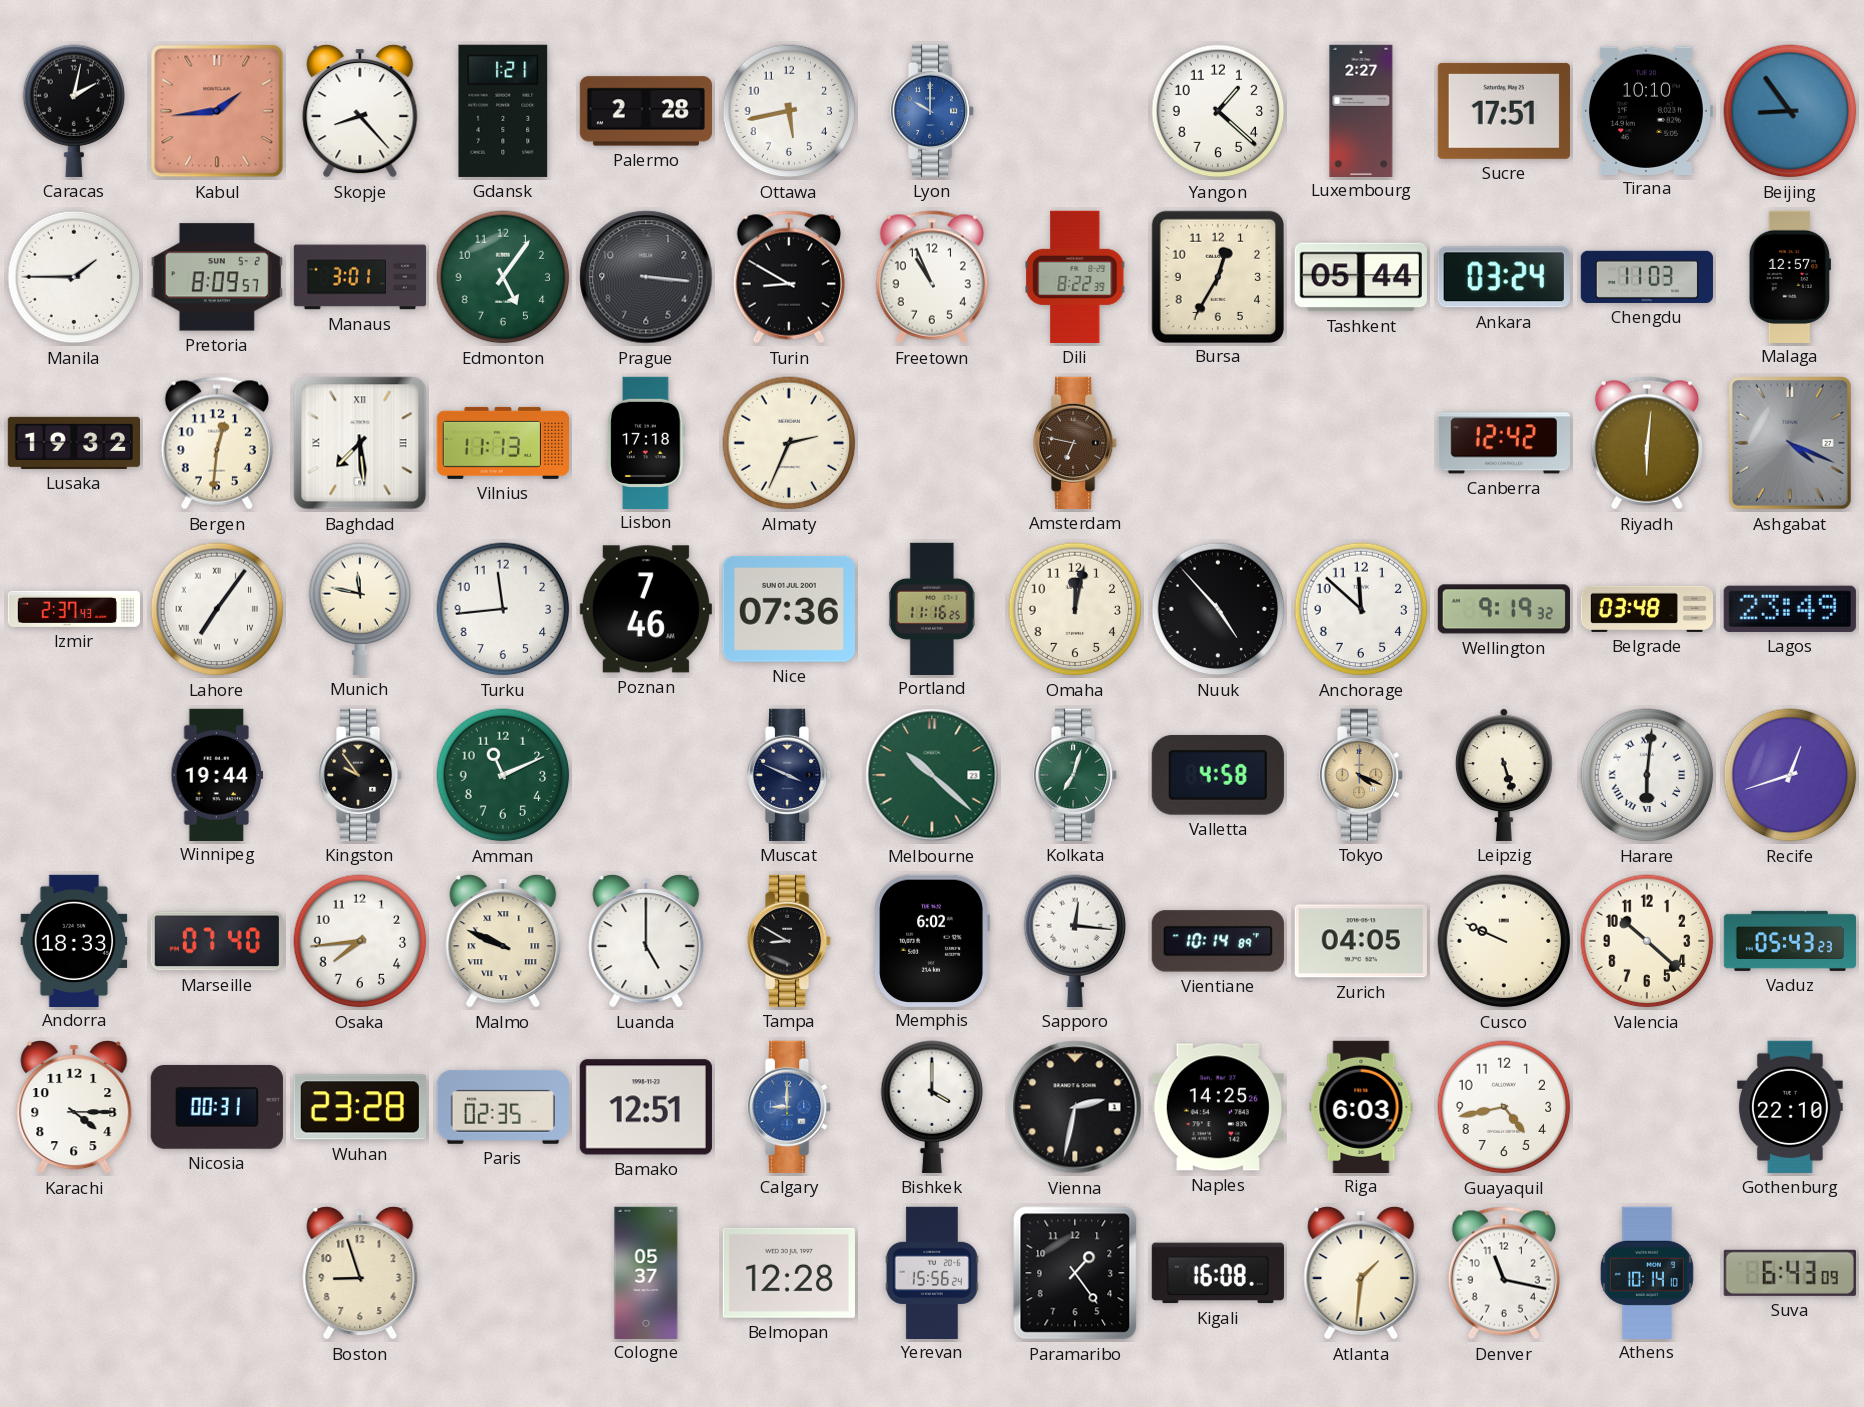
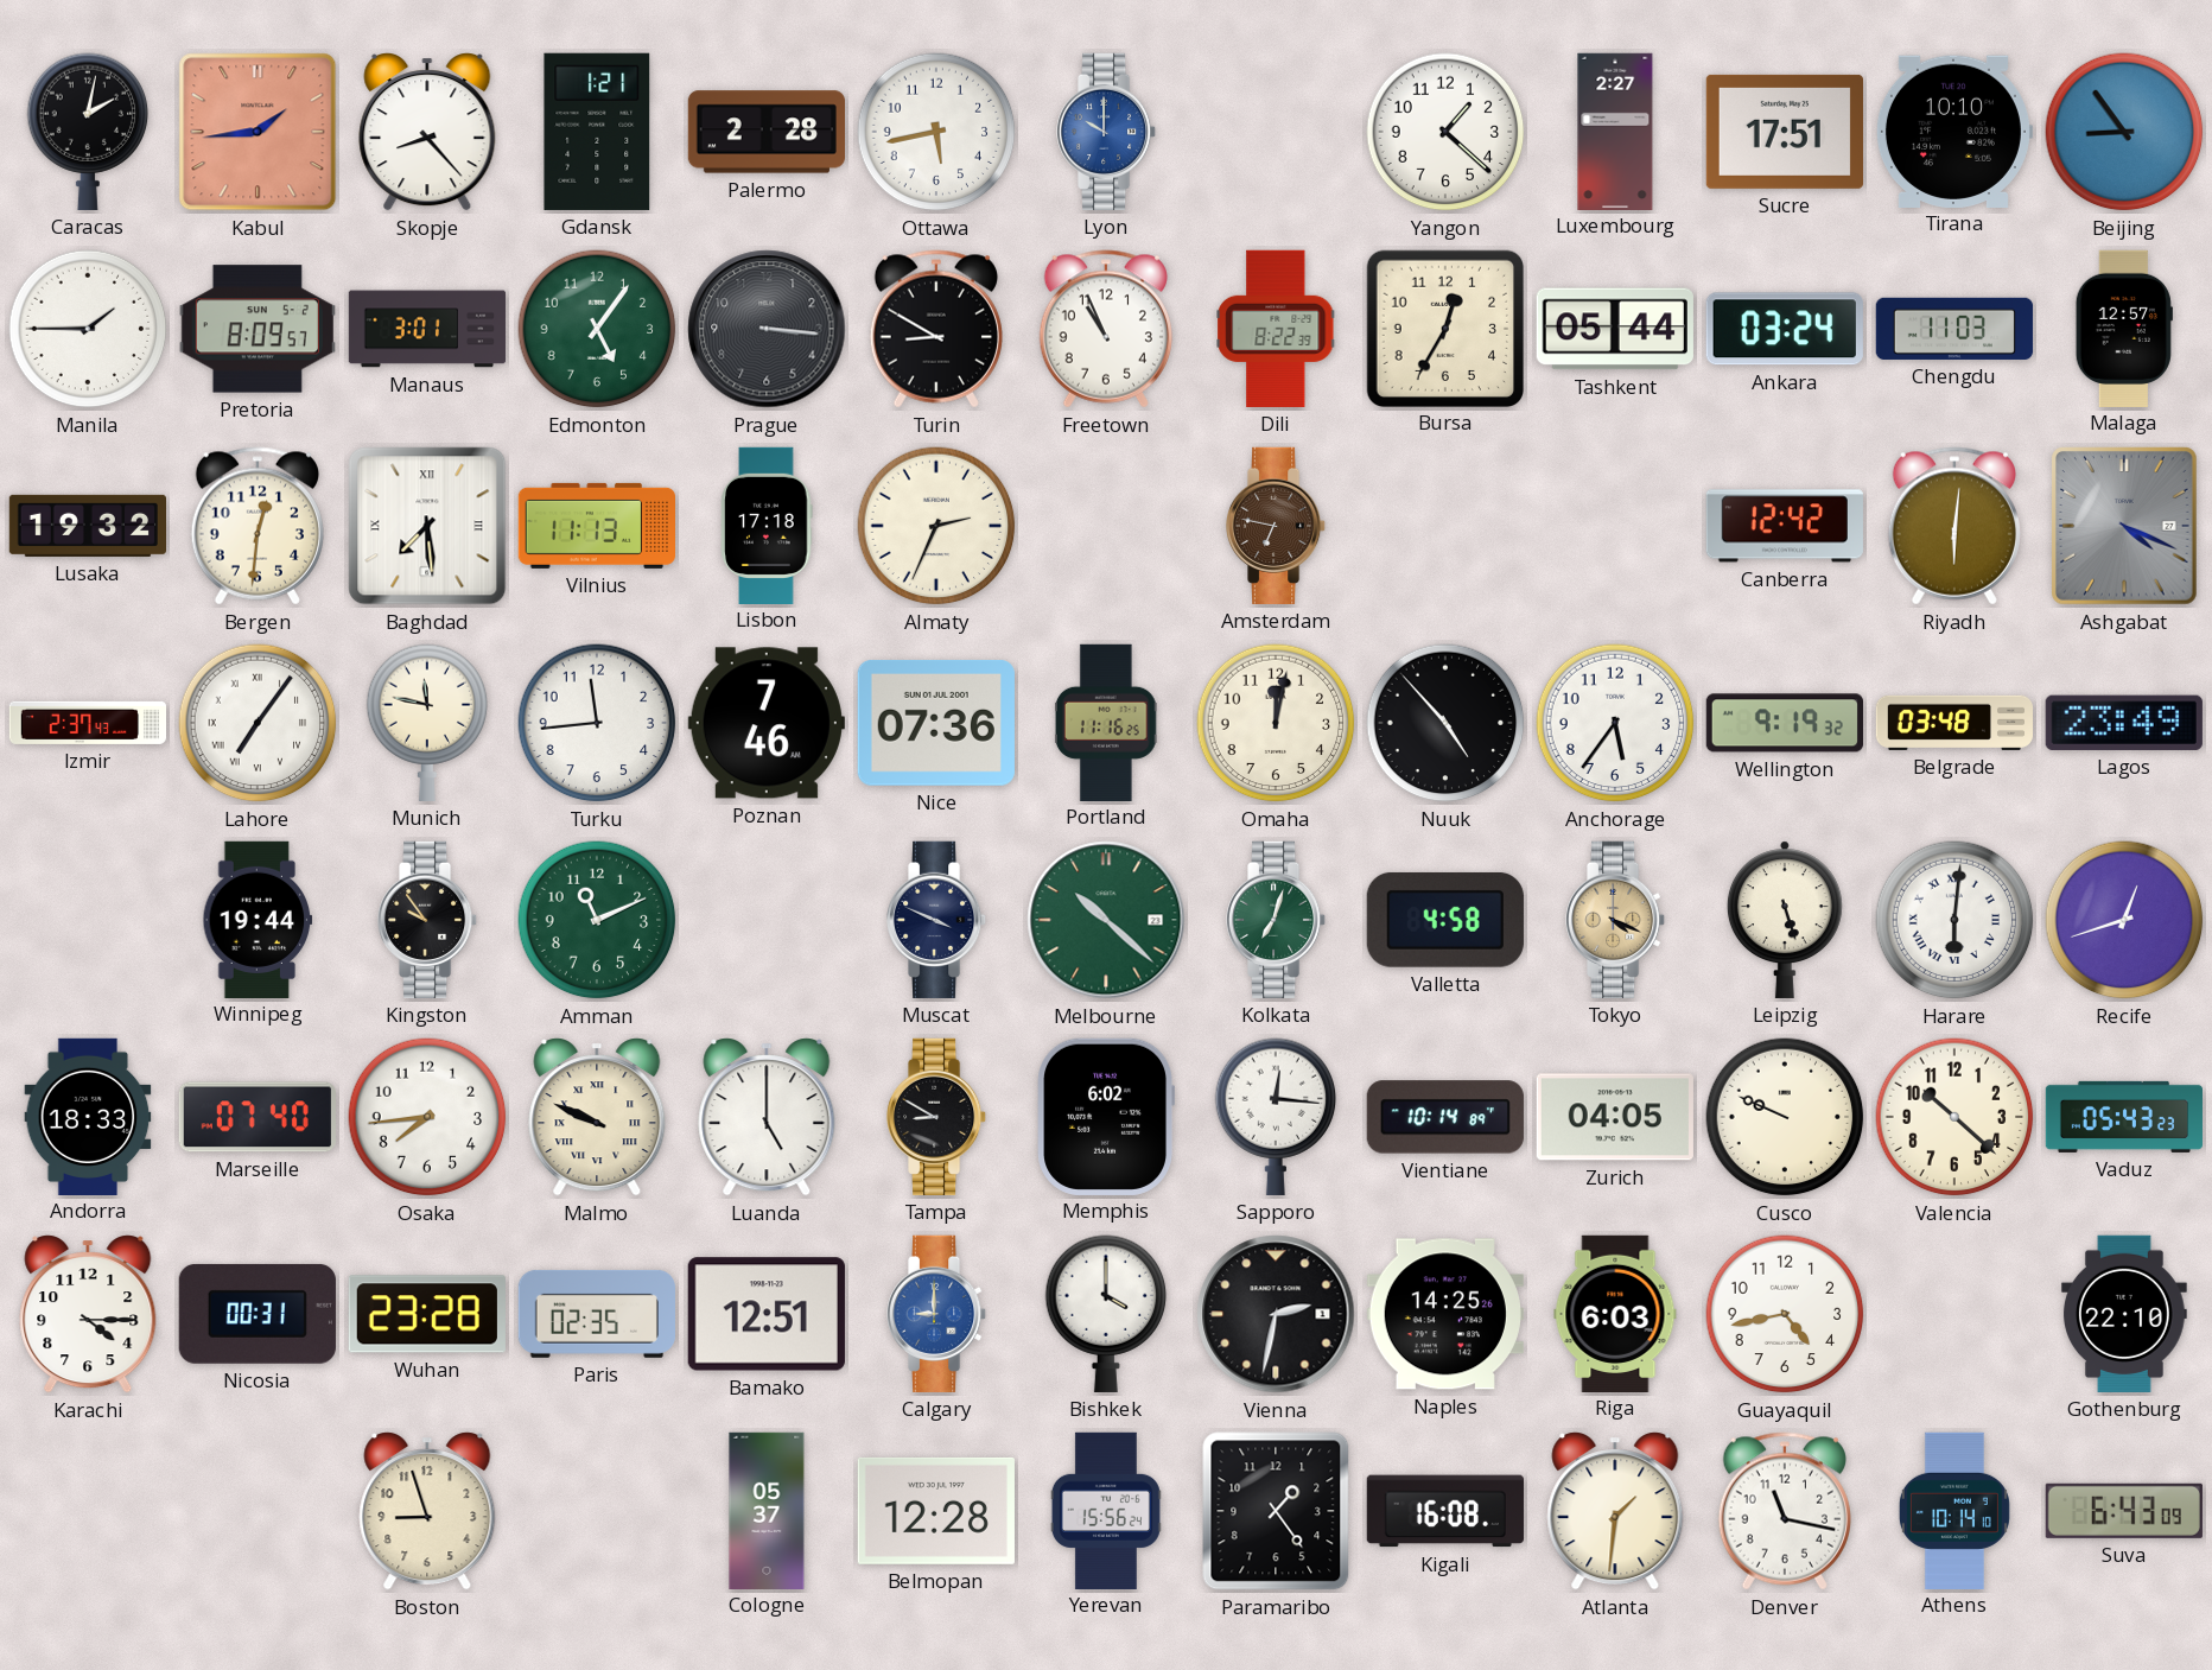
Anchorage: 11:52 -> 5:36 (1615, 723)
